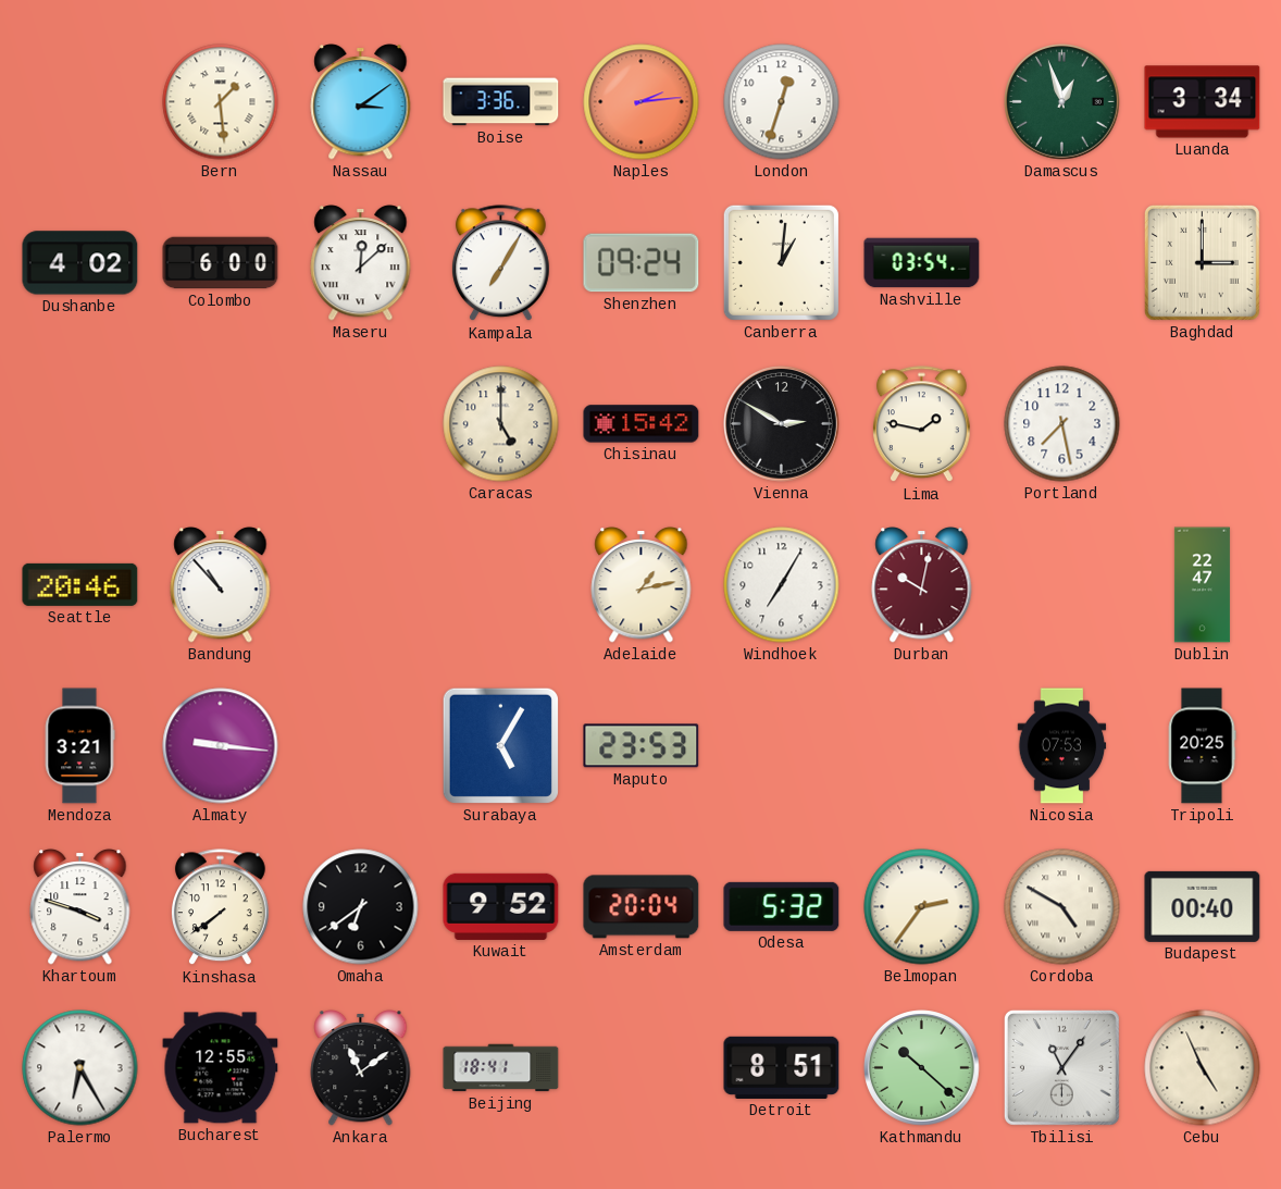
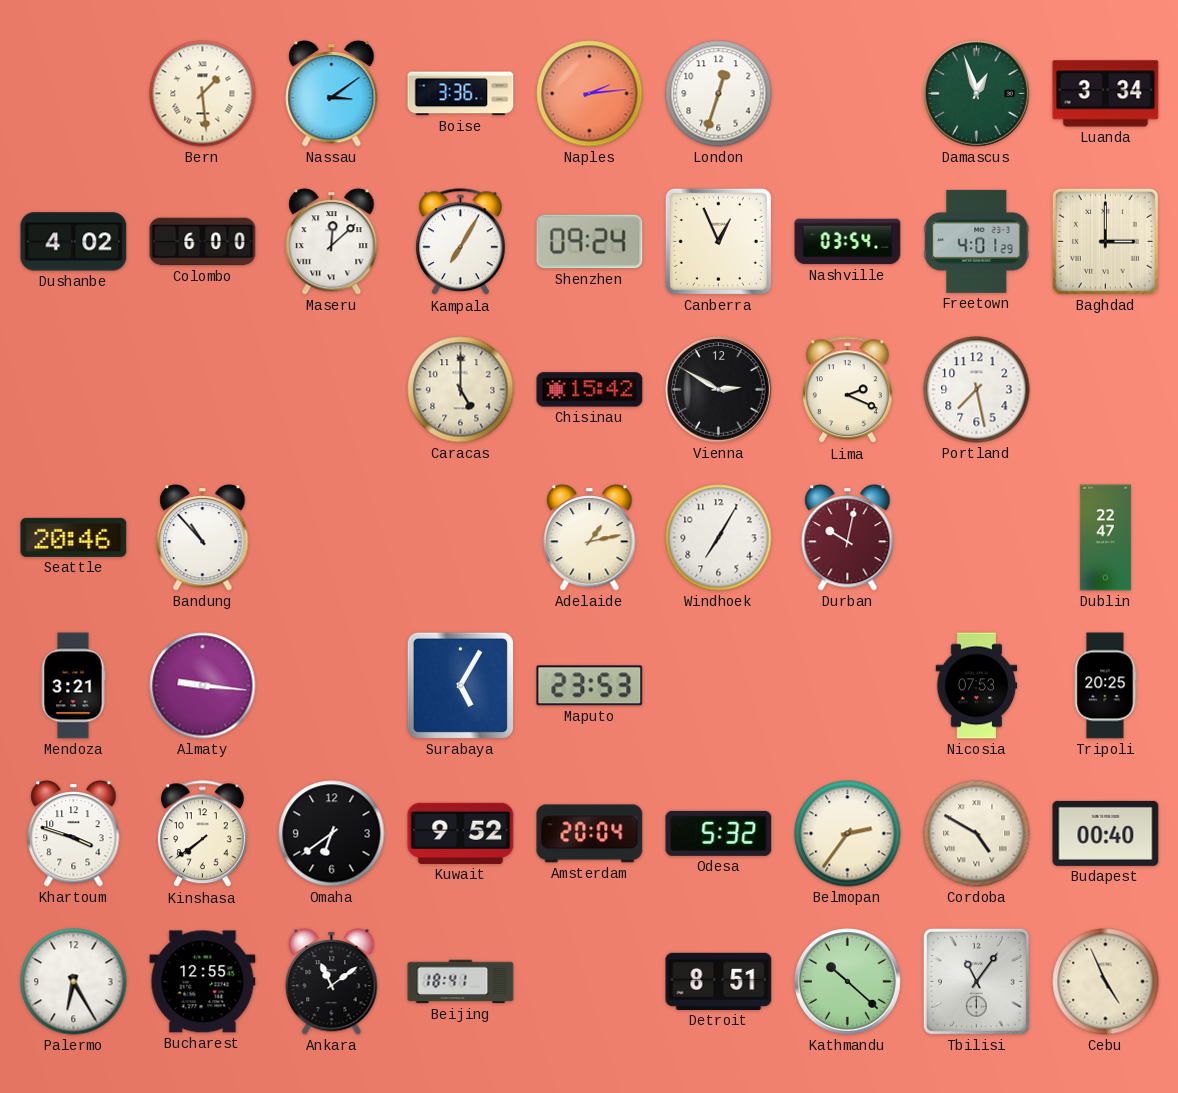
Canberra: 1:01 -> 12:56 (718, 241)
Freetown: none -> 4:01 (977, 241)
Lima: 1:47 -> 2:19 (847, 390)
